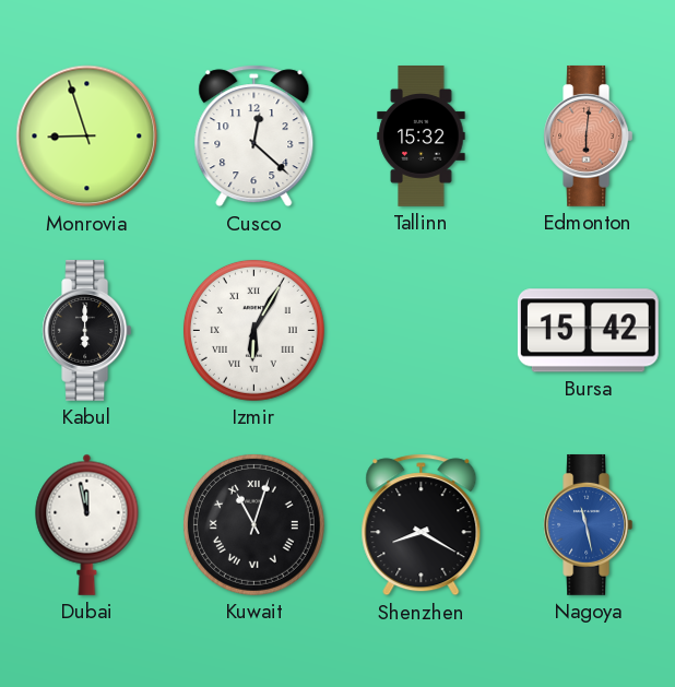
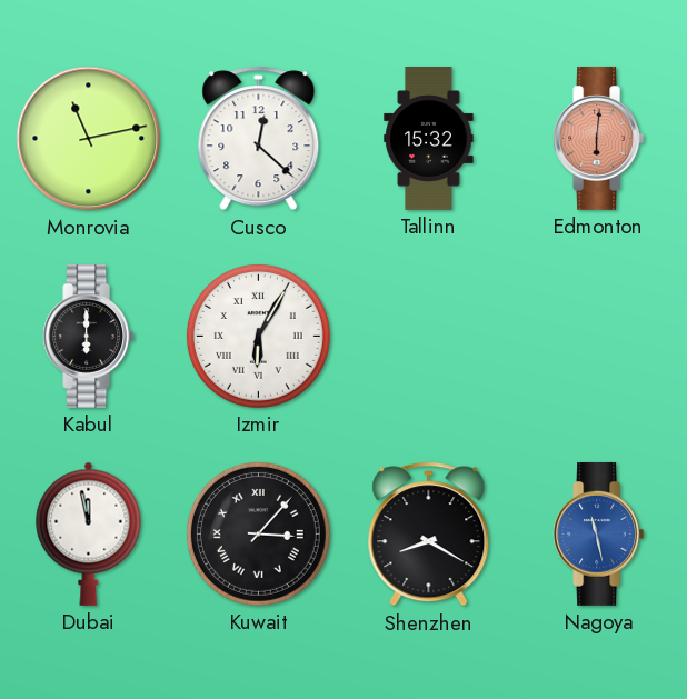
Monrovia: 8:57 -> 11:13 (89, 139)
Bursa: 15:42 -> none (588, 331)
Kuwait: 11:03 -> 3:07 (258, 533)
